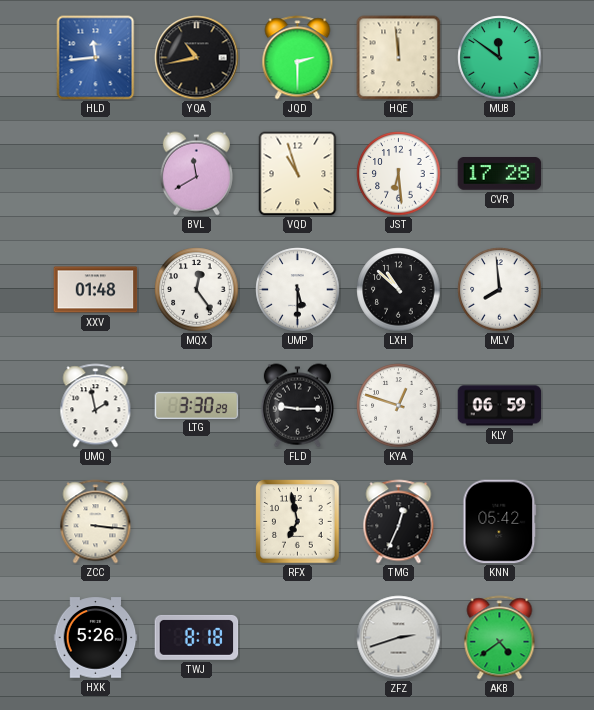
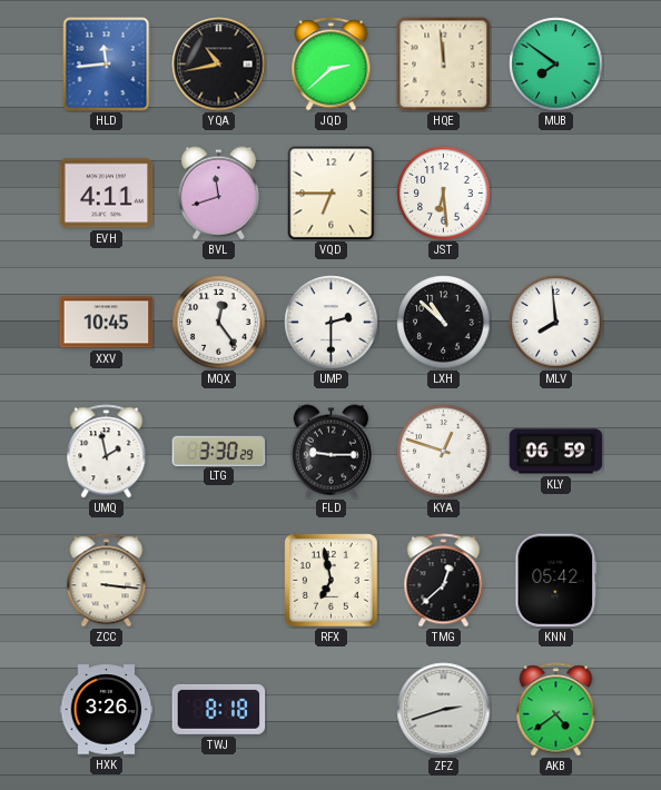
JQD: 2:30 -> 2:38 (332, 65)
MUB: 11:51 -> 7:51 (556, 65)
EVH: none -> 4:11 (107, 194)
BVL: 11:40 -> 11:42 (218, 194)
VQD: 10:57 -> 6:45 (332, 194)
CVR: 17:28 -> none (500, 174)
XXV: 01:48 -> 10:45 (107, 323)
UMP: 5:30 -> 2:30 (332, 323)
TMG: 12:34 -> 12:38 (444, 581)
HXK: 5:26 -> 3:26 (107, 710)
